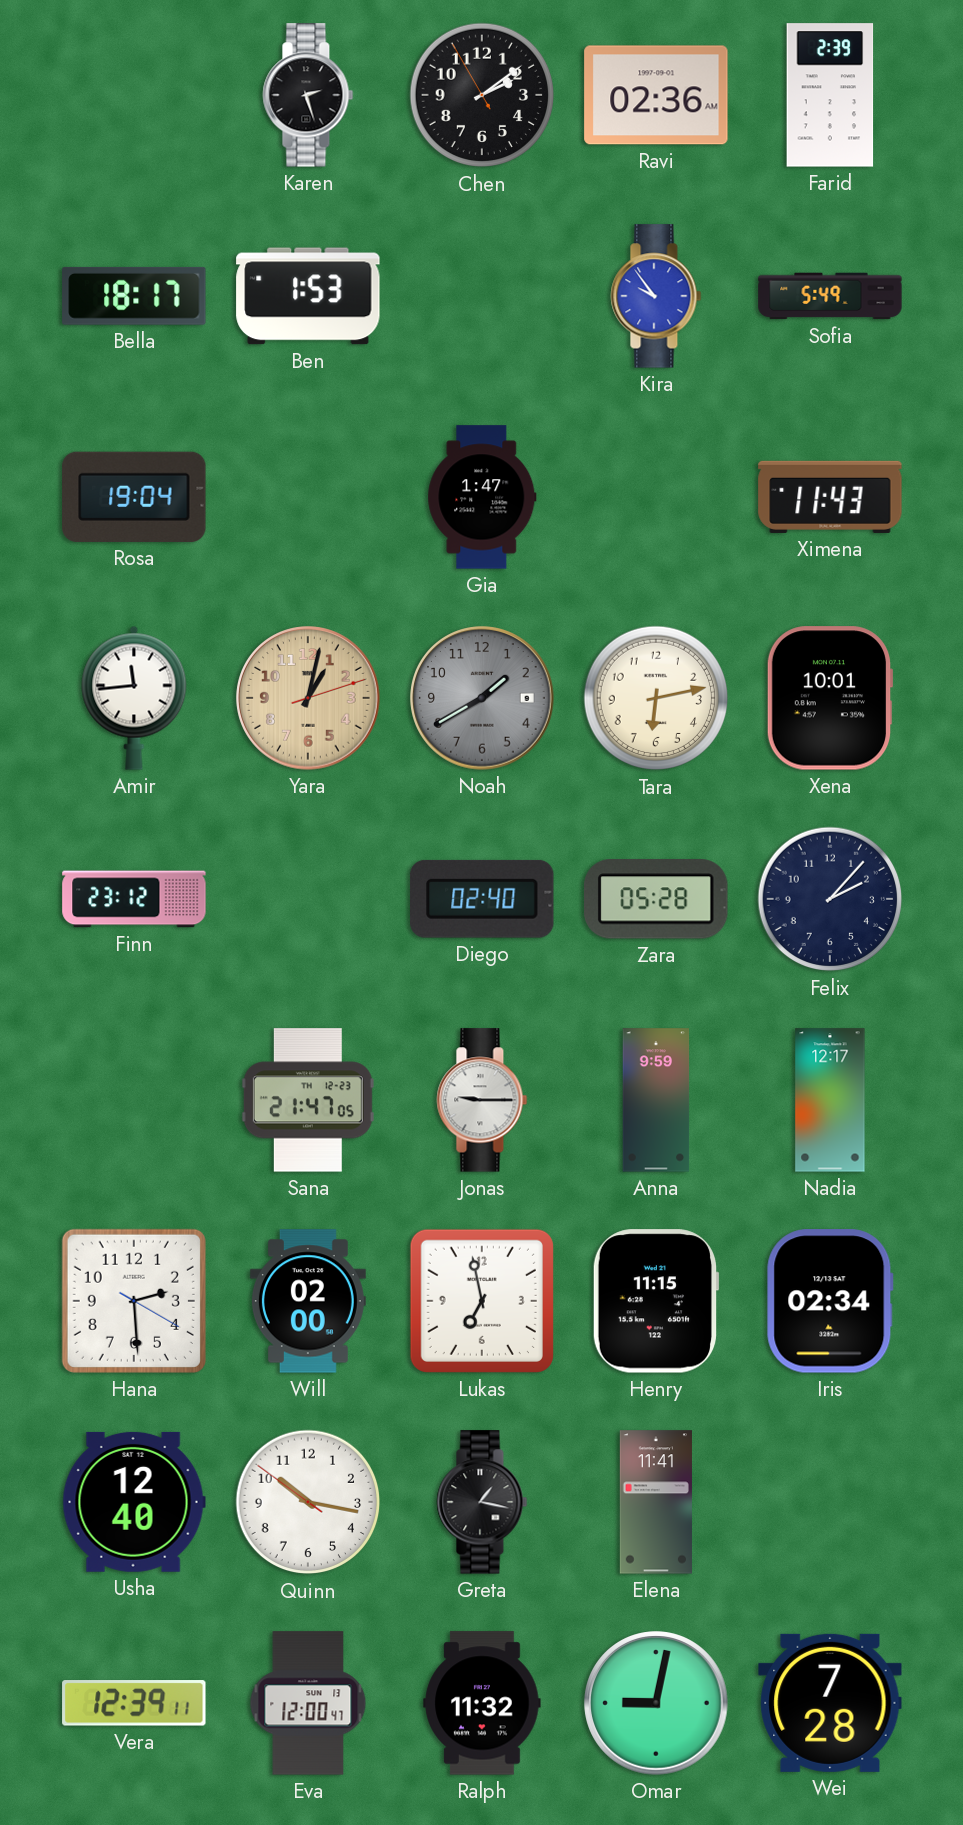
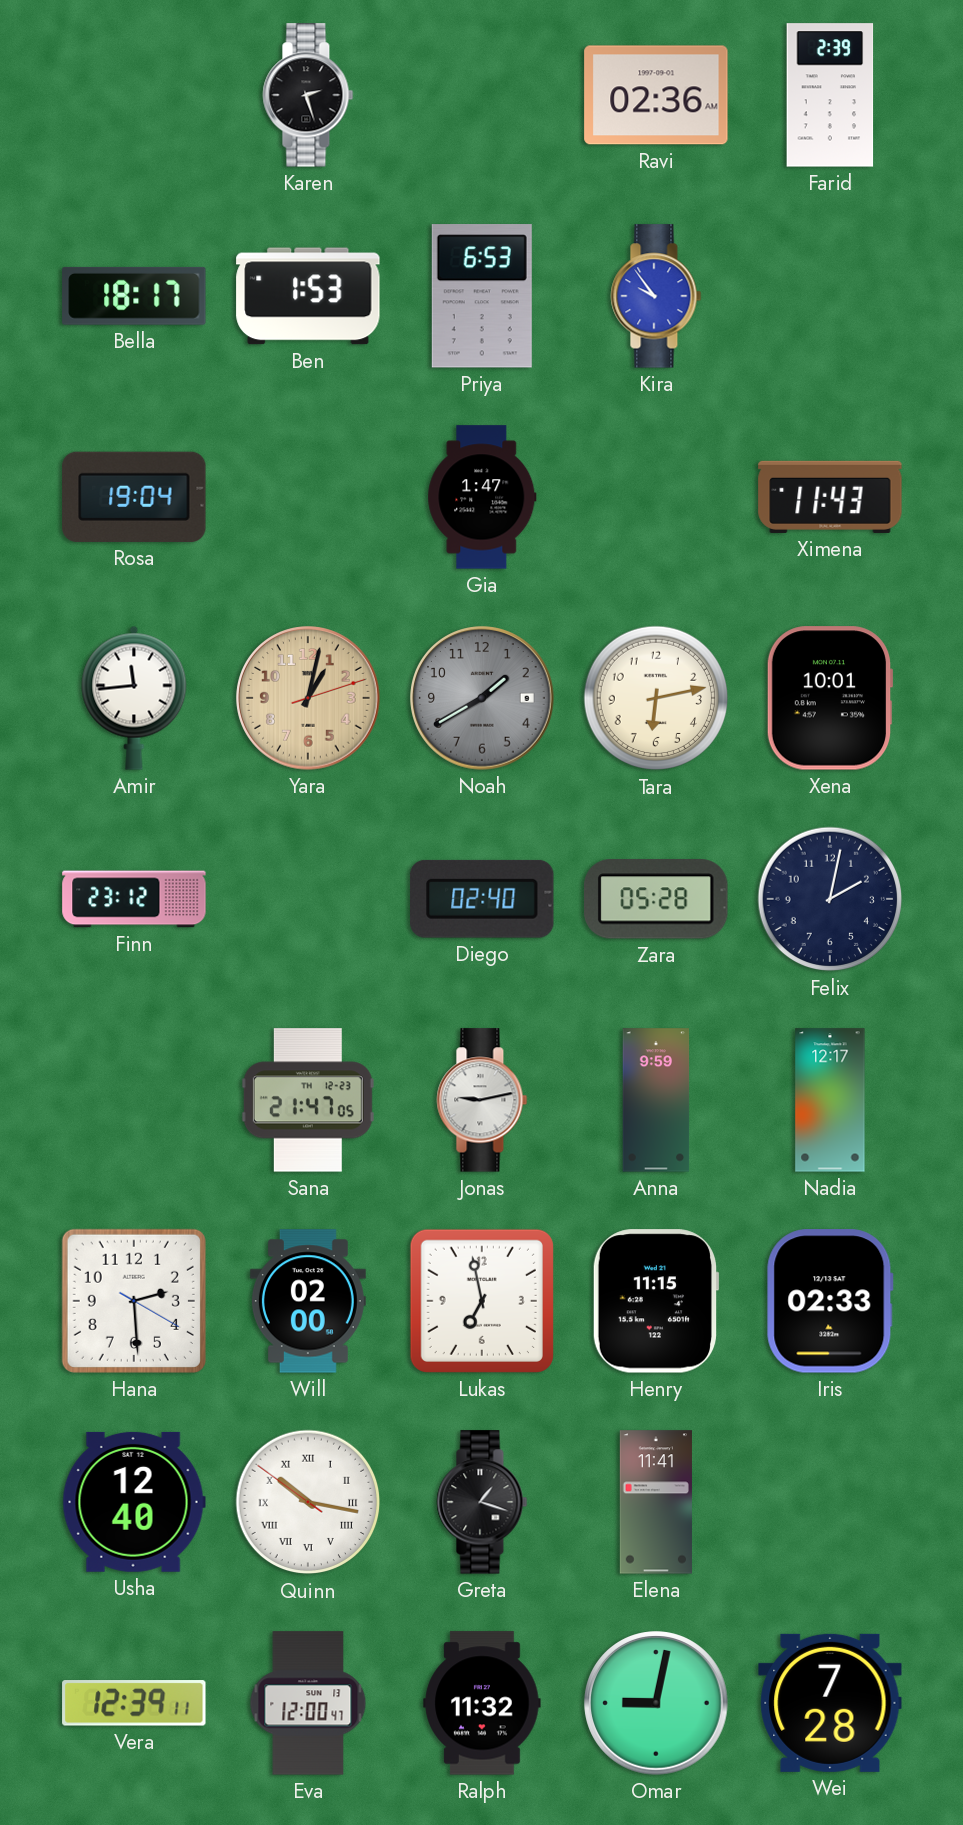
Chen: 2:08 -> none (482, 95)
Priya: none -> 6:53 (482, 296)
Sofia: 5:49 -> none (830, 296)
Felix: 2:07 -> 2:02 (830, 899)
Jonas: 9:15 -> 9:13 (482, 1100)
Iris: 02:34 -> 02:33 (830, 1301)
Quinn numerals: Arabic -> Roman (308, 1502)
Greta: 1:17 -> 1:18 (482, 1502)
